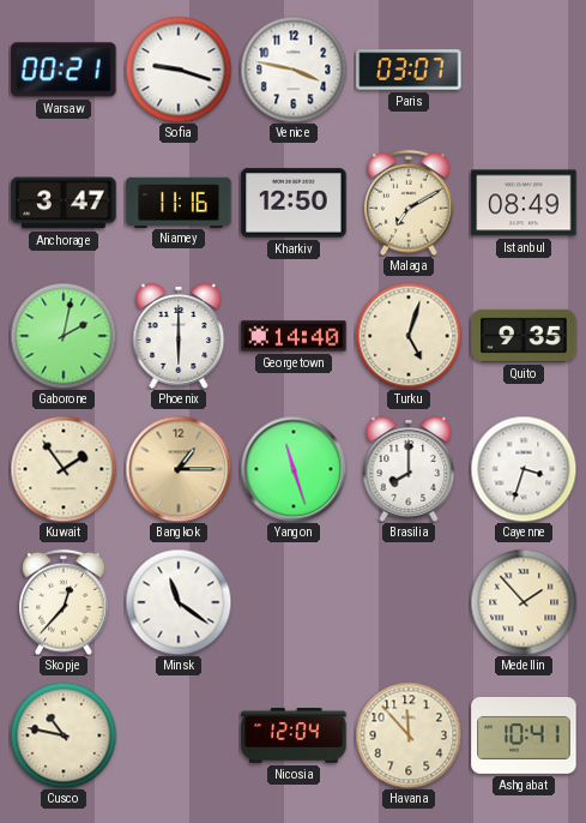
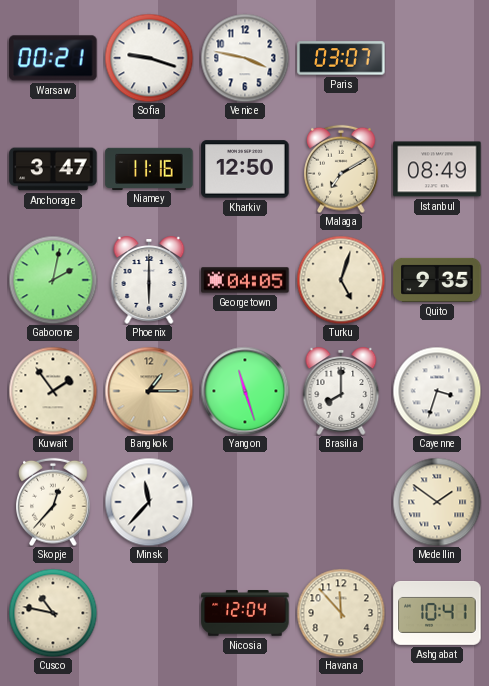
Georgetown: 14:40 -> 04:05 (245, 280)
Minsk: 11:21 -> 11:37 (149, 502)
Medellin: 1:53 -> 1:51 (437, 502)
